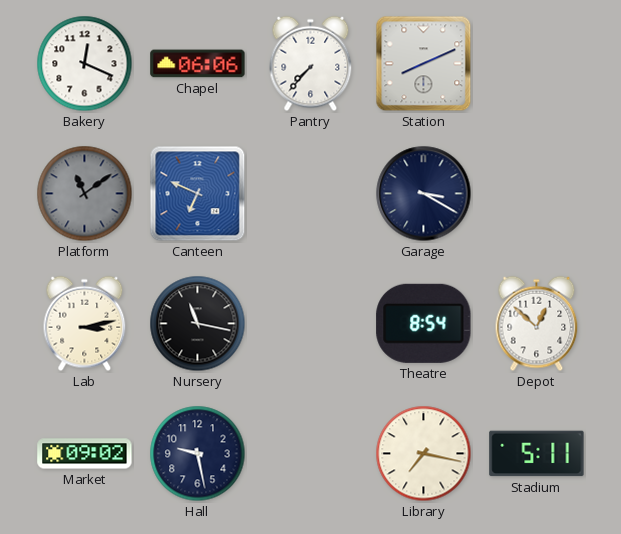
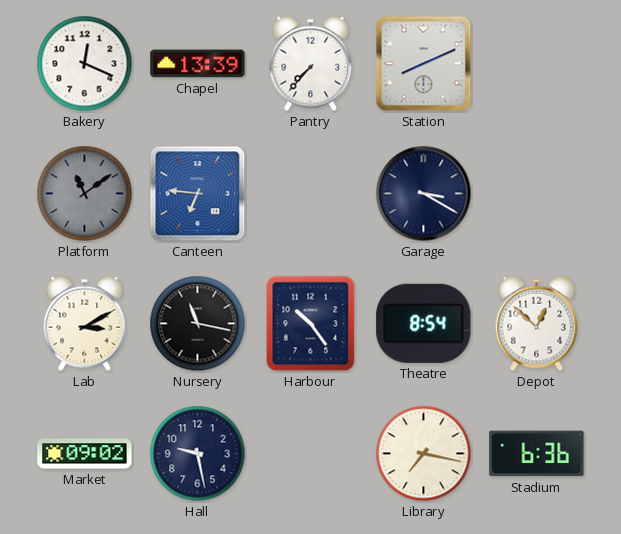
Chapel: 06:06 -> 13:39 (198, 64)
Canteen: 6:49 -> 6:46 (198, 194)
Lab: 3:13 -> 3:10 (85, 324)
Harbour: none -> 10:24 (311, 324)
Stadium: 5:11 -> 6:36 (537, 454)
